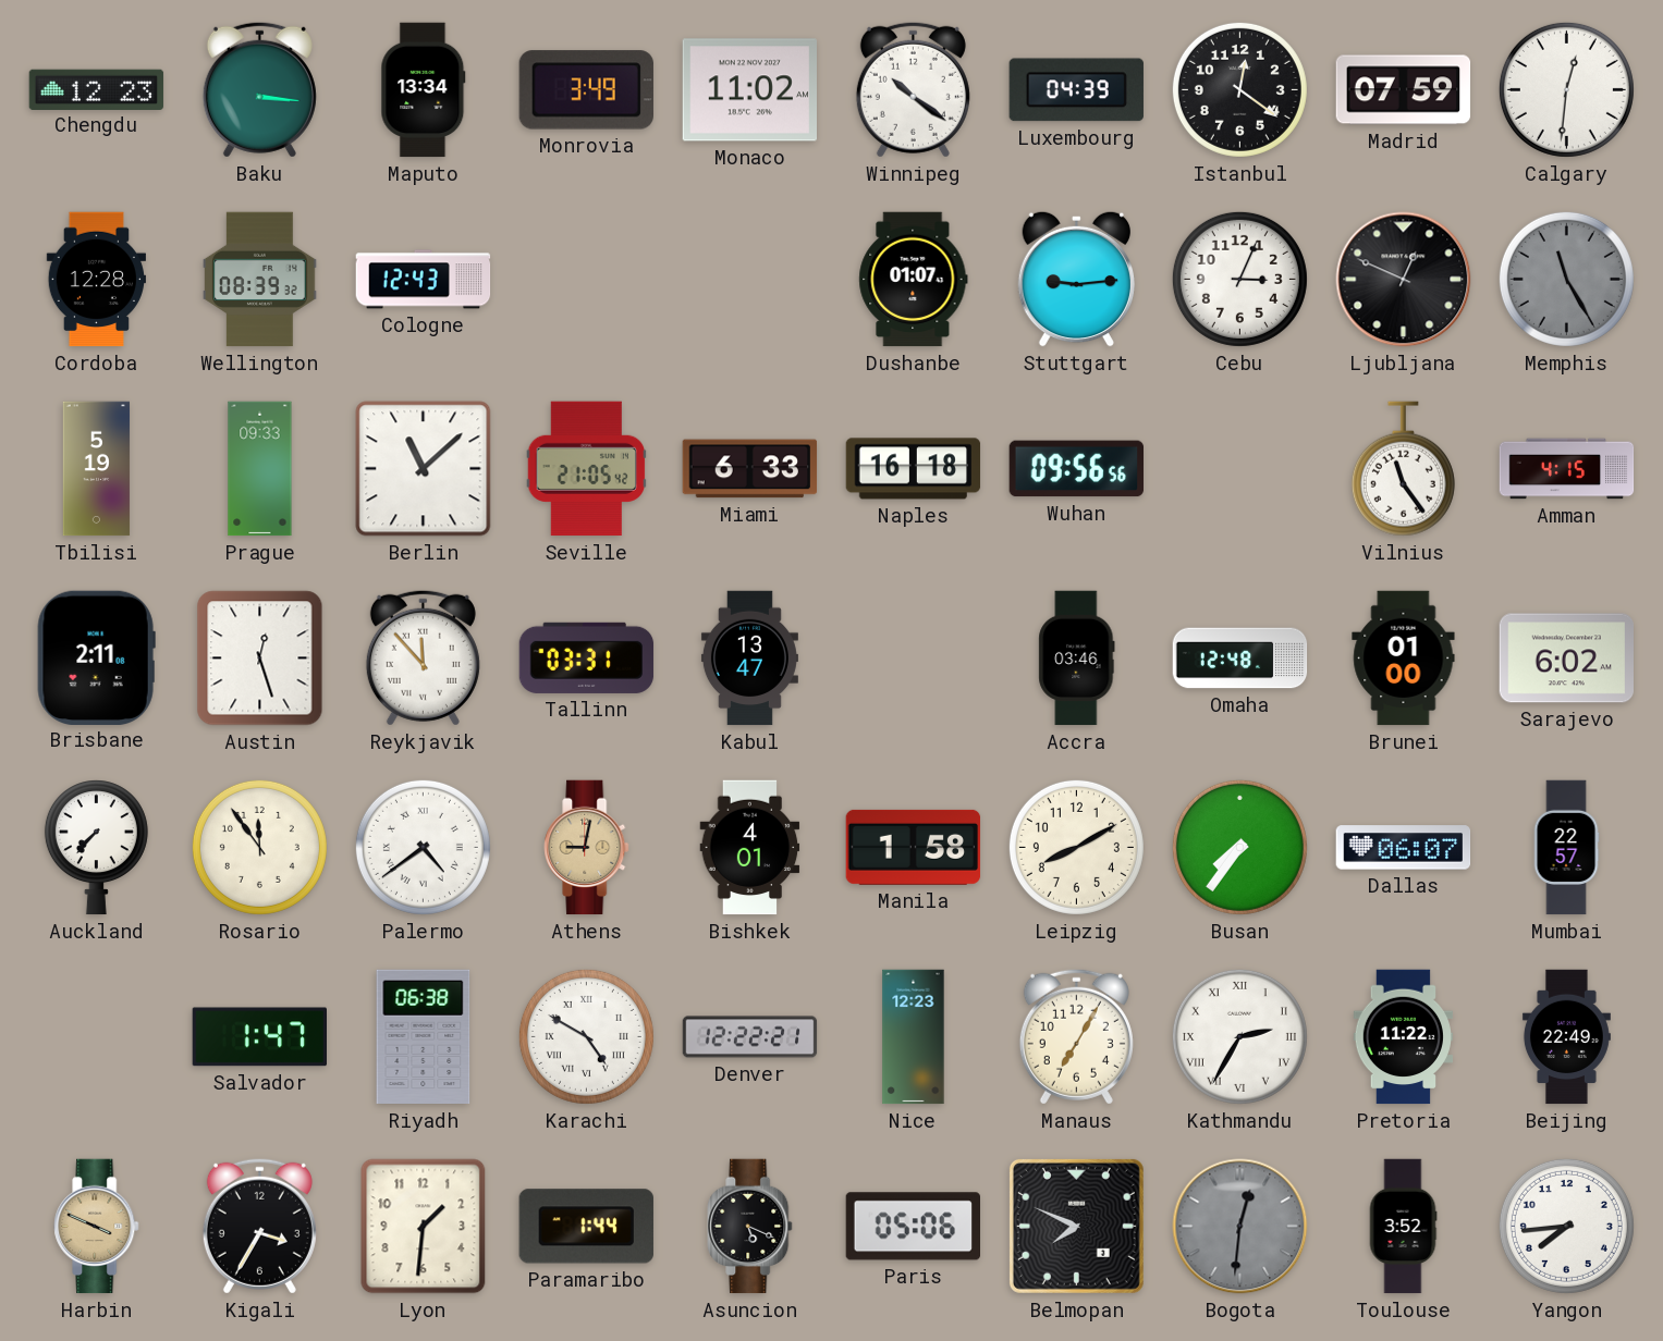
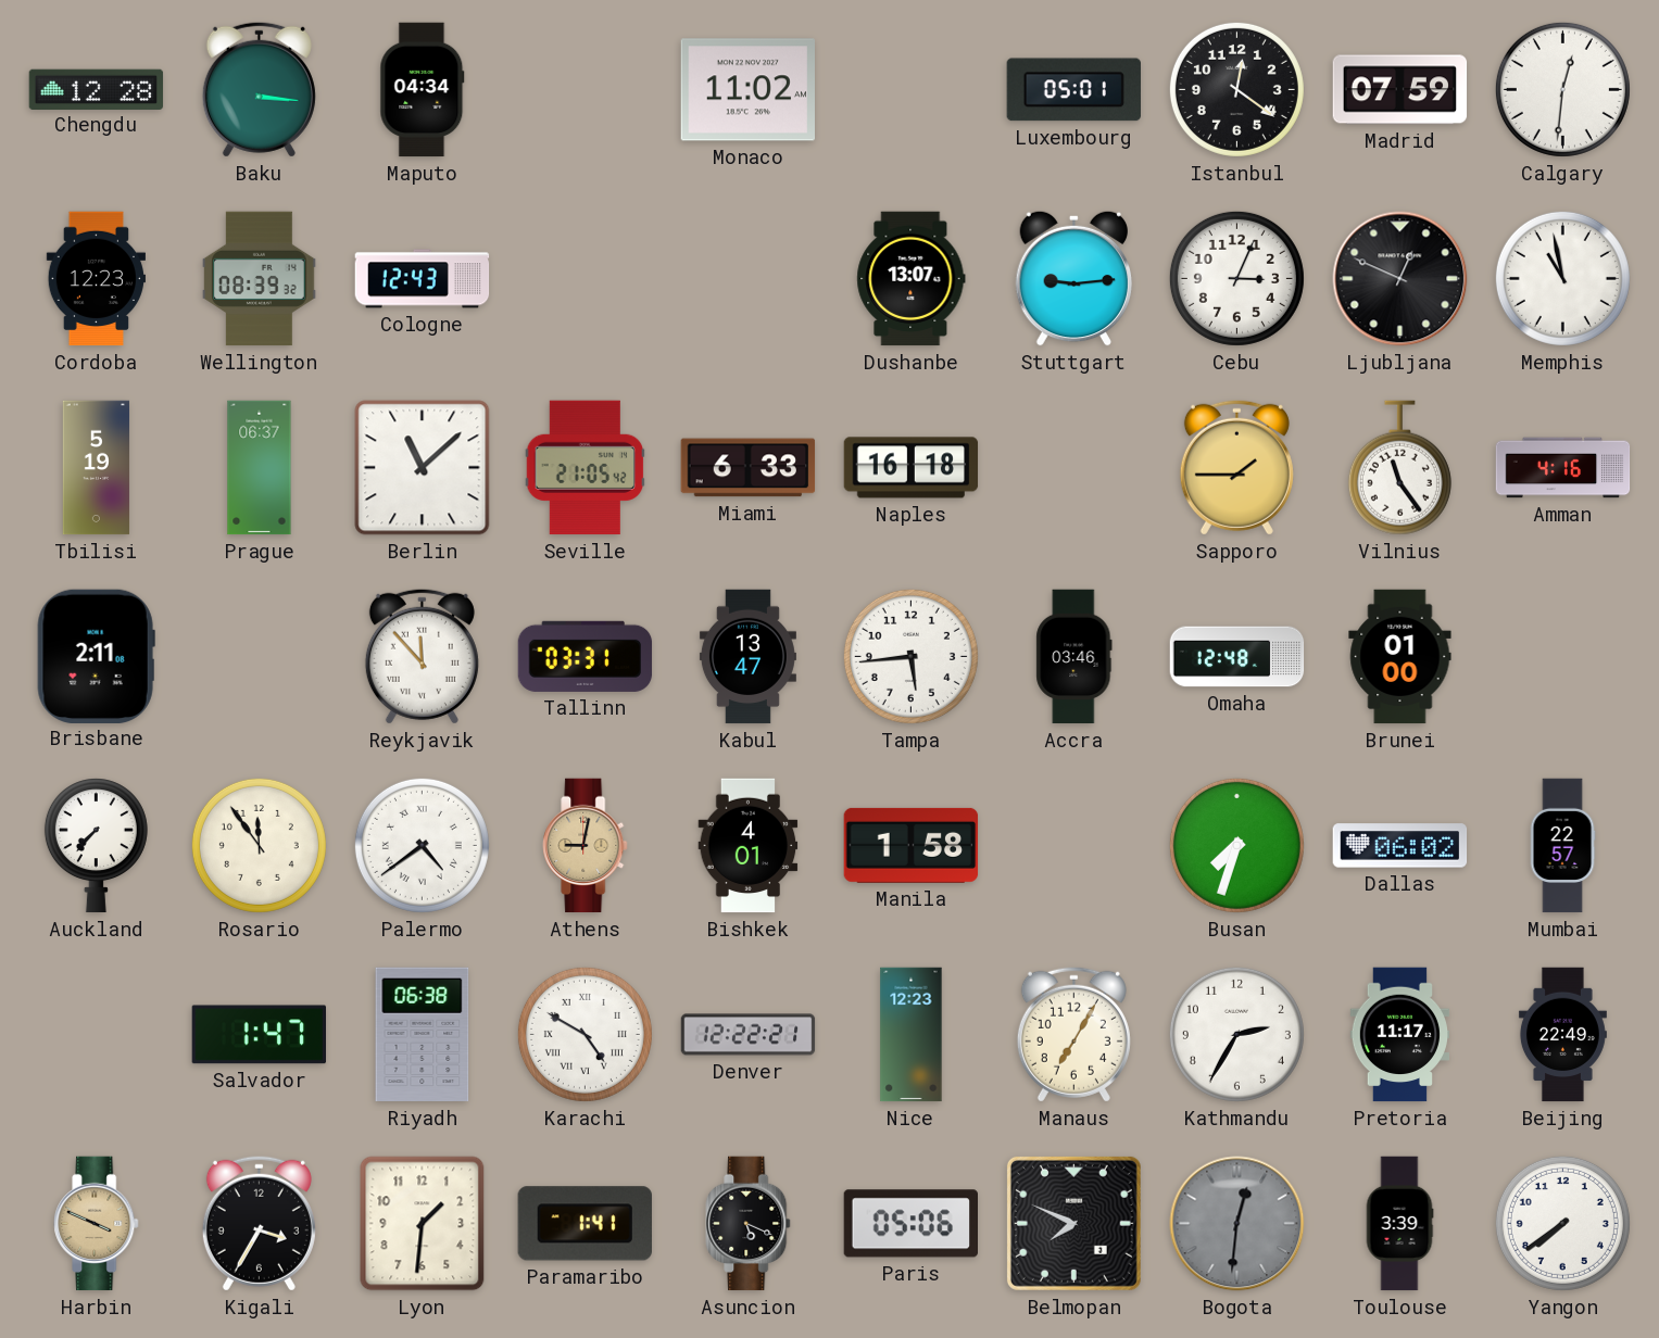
Chengdu: 12:23 -> 12:28 (97, 89)
Maputo: 13:34 -> 04:34 (423, 90)
Monrovia: 3:49 -> none (586, 90)
Winnipeg: 10:21 -> none (913, 89)
Luxembourg: 04:39 -> 05:01 (1073, 90)
Cordoba: 12:28 -> 12:23 (96, 279)
Dushanbe: 01:07 -> 13:07 (912, 279)
Memphis: 11:25 -> 10:58 (1562, 278)
Memphis dial: grey -> white (1562, 278)
Prague: 09:33 -> 06:37 (260, 468)
Wuhan: 09:56 -> none (1076, 469)
Sapporo: none -> 1:45 (1236, 467)
Amman: 4:15 -> 4:16 (1563, 468)
Austin: 12:27 -> none (260, 659)
Tampa: none -> 5:44 (910, 656)
Sarajevo: 6:02 -> none (1567, 659)
Leipzig: 8:10 -> none (1076, 847)
Busan: 7:36 -> 7:33 (1236, 845)
Dallas: 06:07 -> 06:02 (1400, 846)
Kathmandu numerals: Roman -> Arabic (1236, 1034)
Pretoria: 11:22 -> 11:17 (1399, 1035)
Paramaribo: 1:44 -> 1:41 (585, 1224)
Toulouse: 3:52 -> 3:39 (1399, 1224)
Yangon: 7:44 -> 7:39 (1562, 1223)
